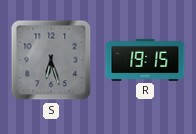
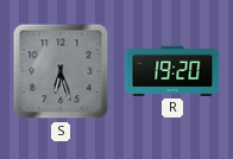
R: 19:15 -> 19:20 (172, 71)
